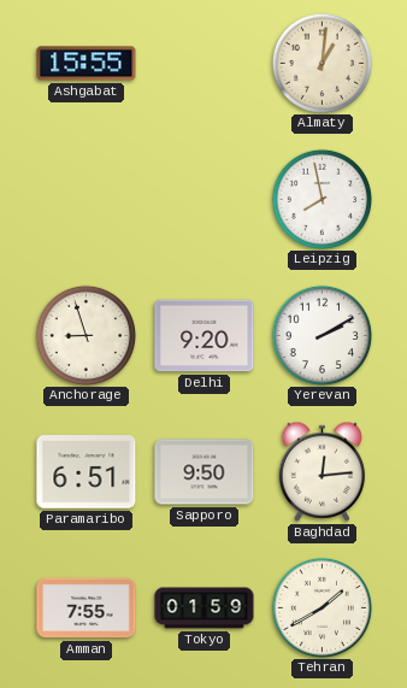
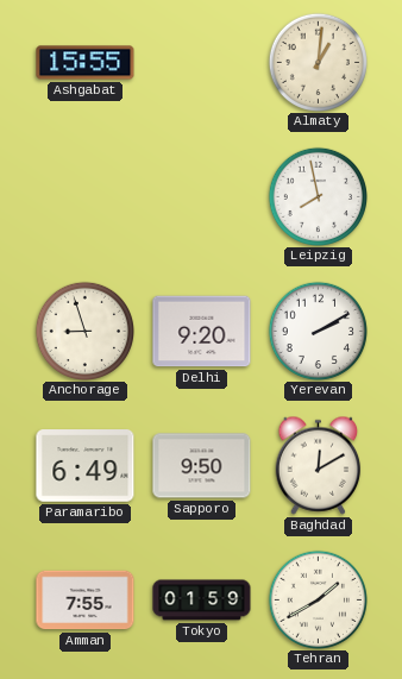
Paramaribo: 6:51 -> 6:49 (86, 466)
Baghdad: 12:14 -> 12:10 (319, 465)
